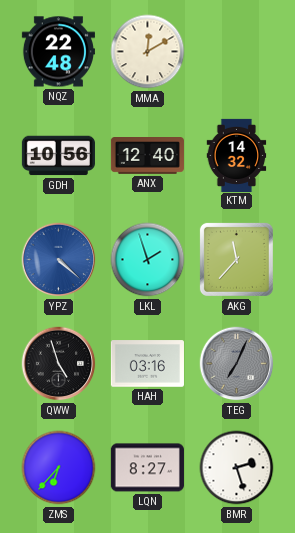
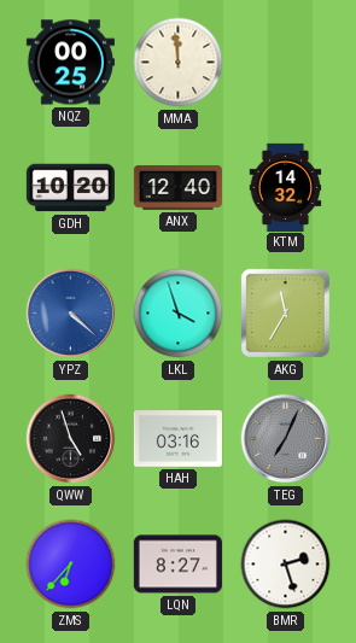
NQZ: 22:48 -> 00:25 (70, 63)
MMA: 12:10 -> 11:59 (179, 63)
GDH: 10:56 -> 10:20 (70, 188)
LKL: 1:57 -> 3:57 (179, 314)
AKG: 11:37 -> 11:35 (285, 312)
